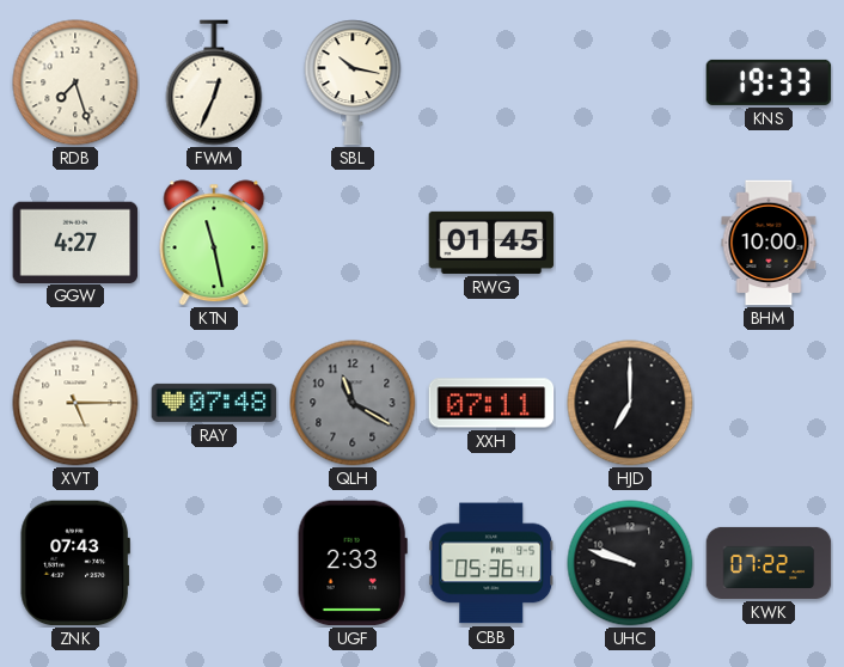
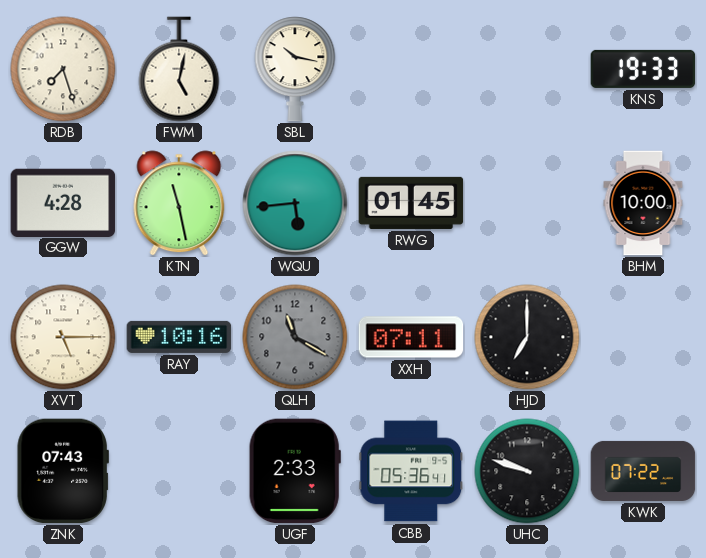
FWM: 12:34 -> 5:02 (179, 69)
GGW: 4:27 -> 4:28 (63, 202)
WQU: none -> 5:44 (295, 203)
RAY: 07:48 -> 10:16 (179, 337)
